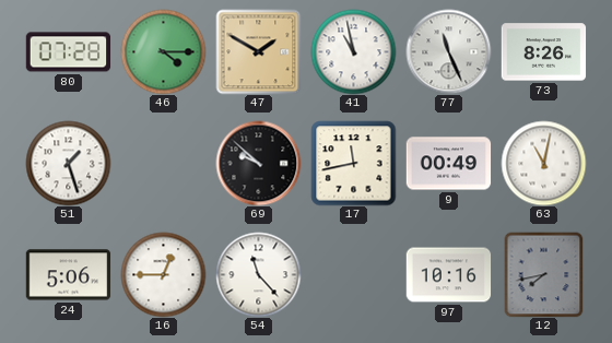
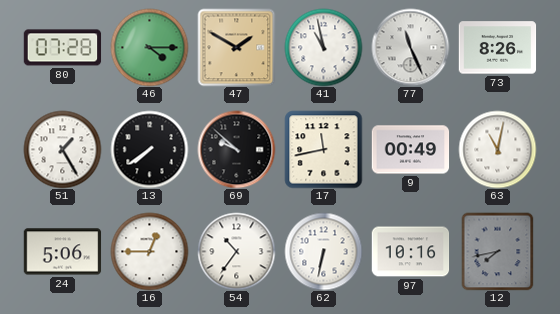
51: 1:27 -> 1:25 (62, 149)
13: none -> 7:39 (149, 149)
54: 11:23 -> 10:36 (236, 251)
62: none -> 6:32 (323, 251)
